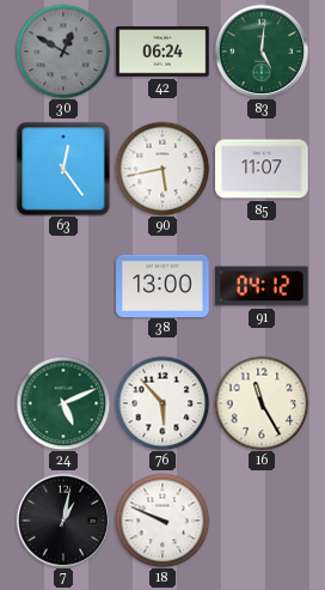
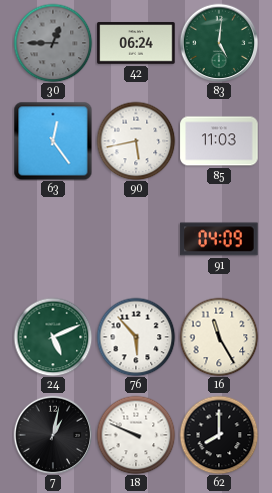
30: 12:50 -> 12:45 (53, 43)
85: 11:07 -> 11:03 (219, 141)
38: 13:00 -> none (162, 285)
91: 04:12 -> 04:09 (219, 239)
62: none -> 8:00 (219, 435)
